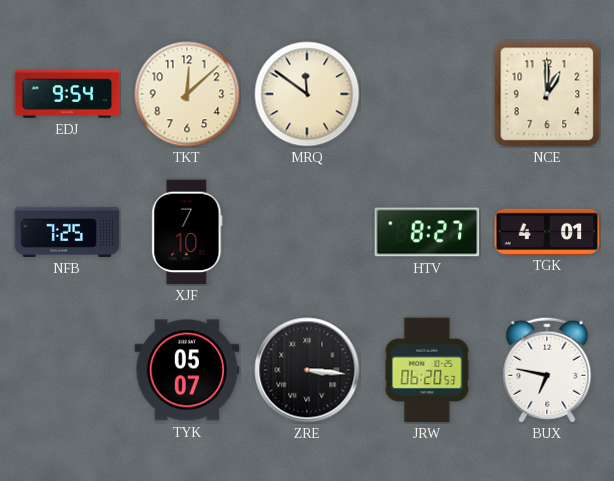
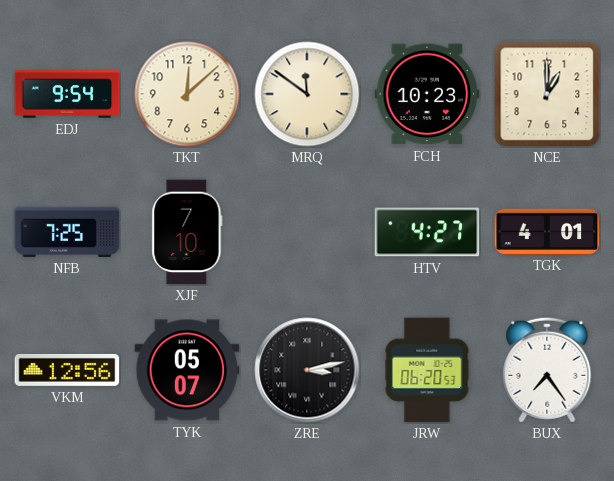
FCH: none -> 10:23 (427, 94)
HTV: 8:27 -> 4:27 (427, 232)
VKM: none -> 12:56 (67, 370)
ZRE: 3:16 -> 3:13 (307, 370)
BUX: 6:47 -> 7:24 (547, 370)
